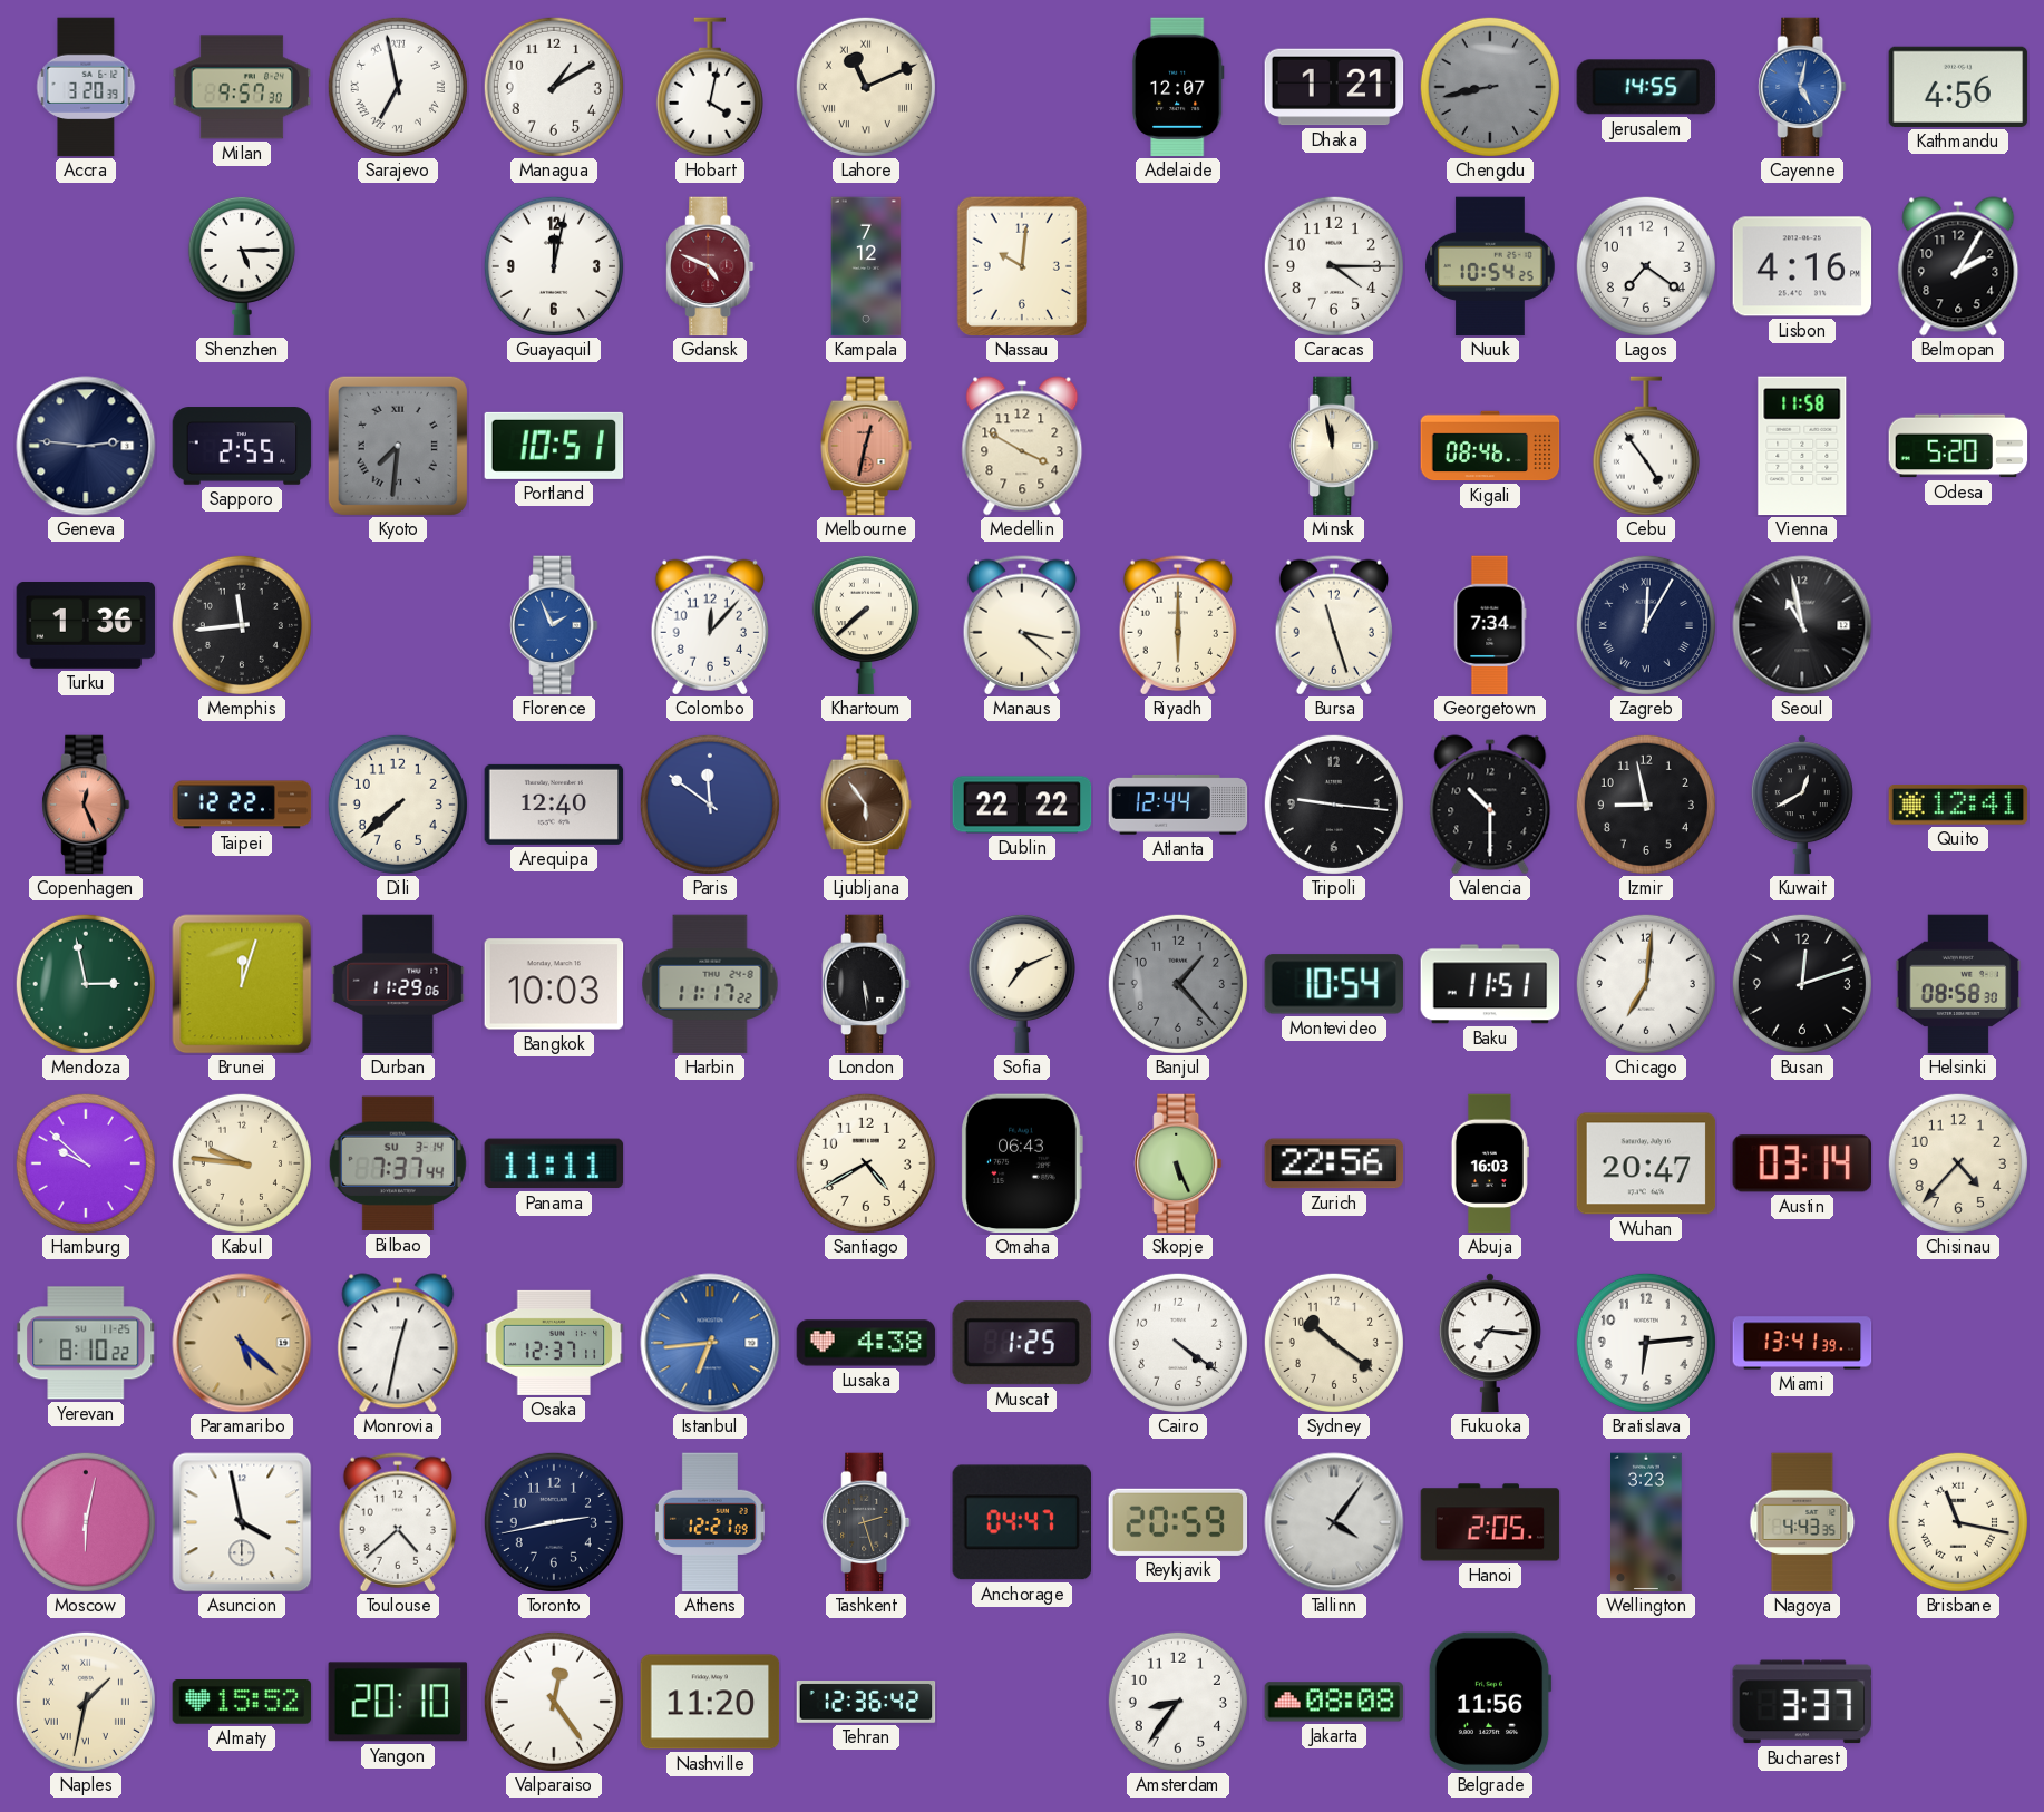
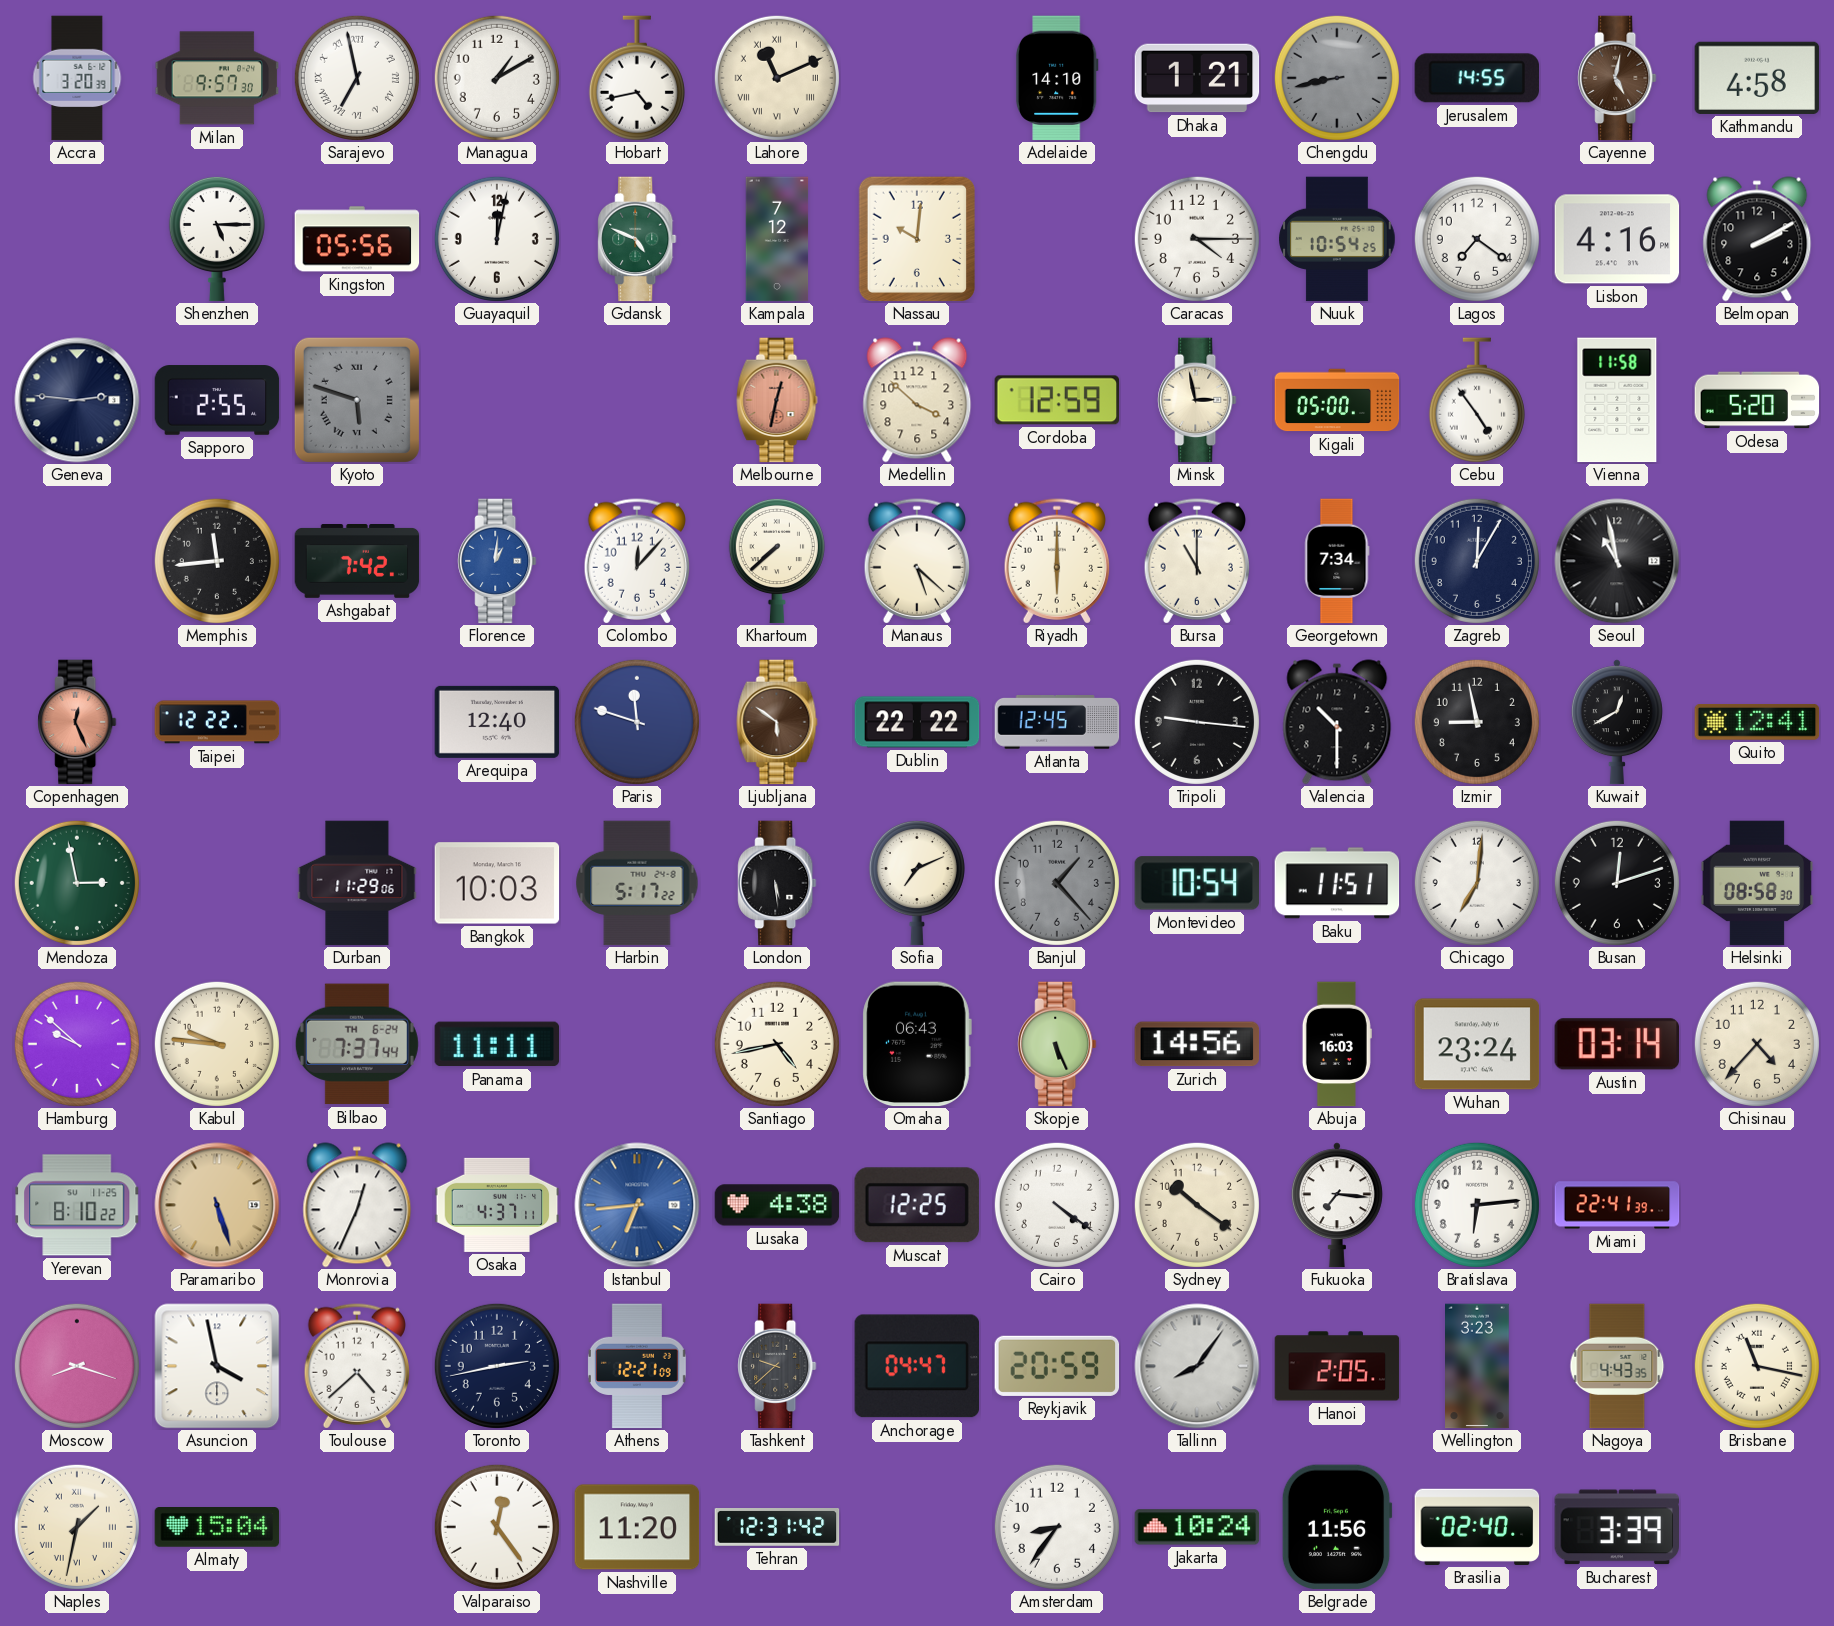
Hobart: 4:02 -> 4:43 (637, 78)
Adelaide: 12:07 -> 14:10 (1057, 78)
Cayenne dial: blue -> brown (1617, 78)
Kathmandu: 4:56 -> 4:58 (1757, 78)
Kingston: none -> 05:56 (357, 239)
Gdansk dial: burgundy -> green (637, 239)
Belmopan: 2:05 -> 2:10 (1757, 239)
Kyoto: 7:31 -> 5:48 (357, 400)
Portland: 10:51 -> none (554, 446)
Medellin: 3:50 -> 3:52 (917, 400)
Cordoba: none -> 12:59 (1057, 400)
Minsk: 11:58 -> 2:58 (1197, 400)
Kigali: 08:46 -> 05:00 (1337, 400)
Turku: 1:36 -> none (86, 626)
Ashgabat: none -> 7:42 (357, 562)
Florence: 1:56 -> 1:01 (497, 561)
Manaus: 3:22 -> 5:22 (916, 561)
Bursa: 11:27 -> 11:00 (1196, 561)
Zagreb numerals: Roman -> Arabic (1477, 561)
Dili: 7:38 -> none (398, 805)
Paris: 11:51 -> 11:48 (637, 722)
Ljubljana: 5:54 -> 5:51 (777, 722)
Atlanta: 12:44 -> 12:45 (1057, 722)
Brunei: 12:03 -> none (242, 984)
Harbin: 11:17 -> 5:17 (637, 883)
Bilbao date: SU 3-14 -> TH 6-24 (357, 1044)
Santiago: 4:40 -> 4:43 (777, 1044)
Zurich: 22:56 -> 14:56 (1197, 1044)
Wuhan: 20:47 -> 23:24 (1477, 1044)
Paramaribo: 5:22 -> 5:27 (217, 1205)
Monrovia: 12:32 -> 12:34 (357, 1205)
Osaka: 12:37 -> 4:37 (497, 1205)
Muscat: 1:25 -> 12:25 (917, 1205)
Miami: 13:41 -> 22:41 (1617, 1205)
Moscow: 6:02 -> 8:18 (77, 1366)
Tashkent: 2:27 -> 9:38 (777, 1366)
Tallinn: 4:06 -> 8:06 (1197, 1366)
Almaty: 15:52 -> 15:04 (217, 1528)
Yangon: 20:10 -> none (398, 1702)
Tehran: 12:36 -> 12:31 (777, 1528)
Jakarta: 08:08 -> 10:24 (1197, 1527)
Brasilia: none -> 02:40 (1477, 1527)
Bucharest: 3:37 -> 3:39 (1616, 1527)
